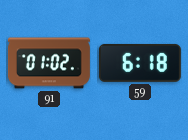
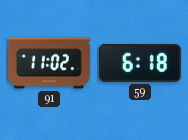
91: 01:02 -> 11:02 (49, 63)
